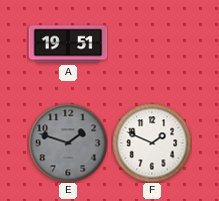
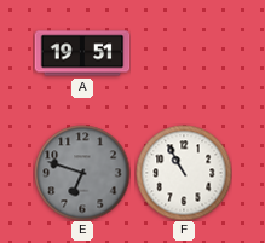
E: 1:48 -> 6:48 (82, 173)
F: 1:49 -> 10:55 (184, 173)
